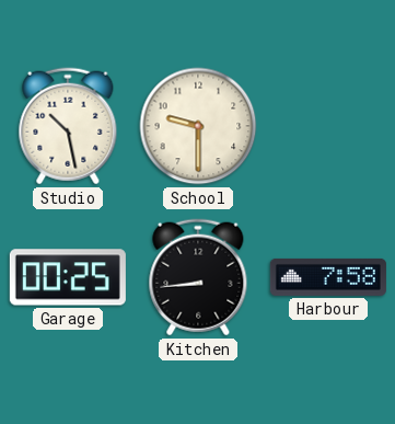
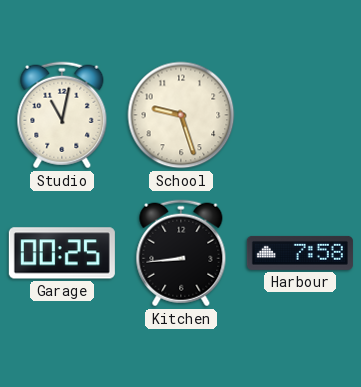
Studio: 10:28 -> 11:02 (62, 115)
School: 9:30 -> 9:27 (181, 115)
